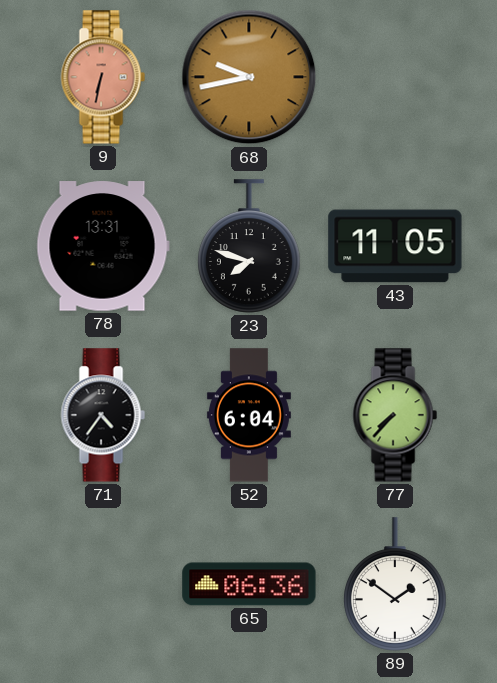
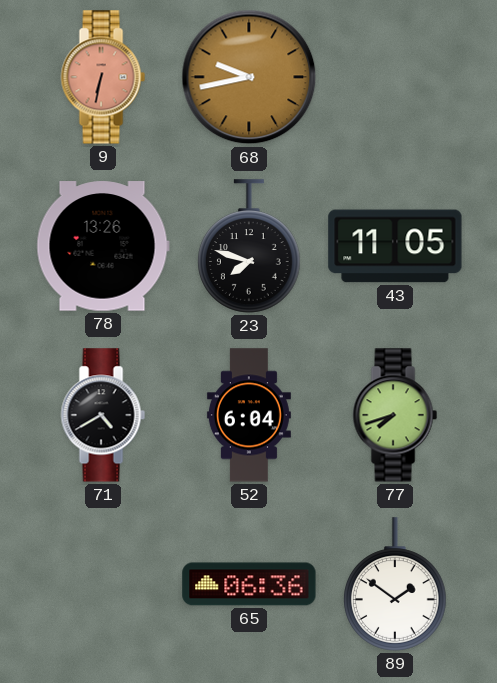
78: 13:31 -> 13:26 (103, 246)
71: 4:36 -> 4:40 (103, 415)
77: 7:37 -> 7:42 (395, 415)
